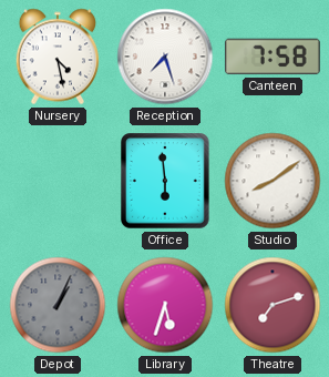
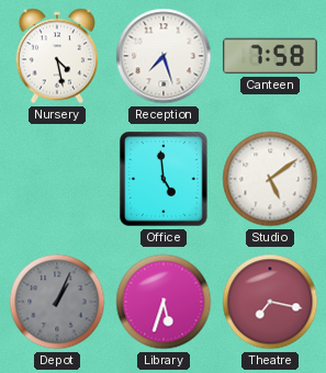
Office: 5:59 -> 4:59 (165, 179)
Studio: 8:09 -> 5:09 (270, 179)
Theatre: 7:12 -> 7:17 (270, 302)
